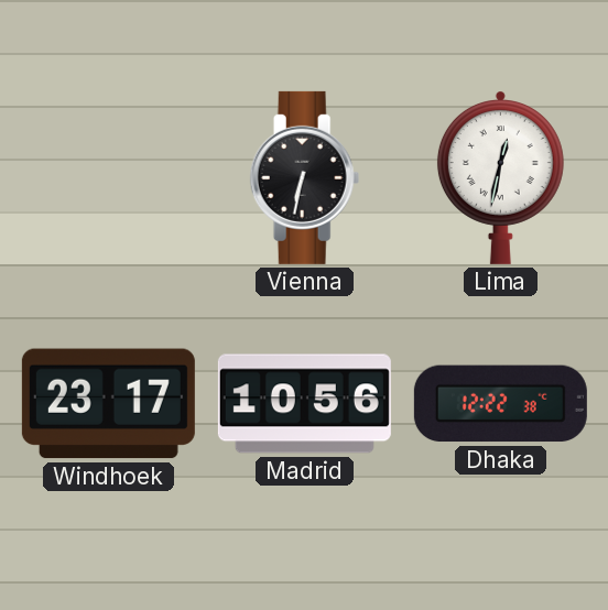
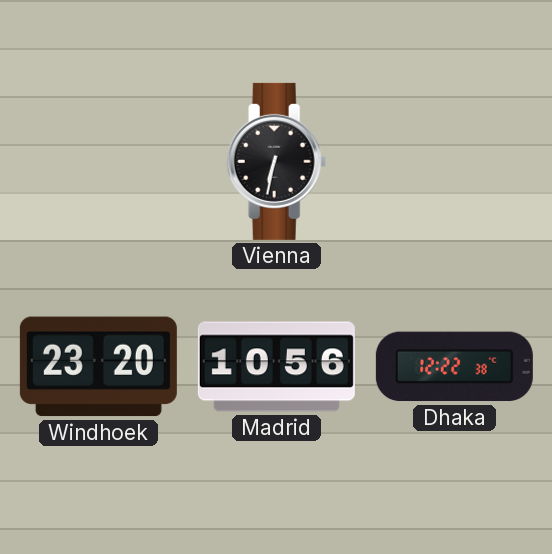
Lima: 12:32 -> none (500, 178)
Windhoek: 23:17 -> 23:20 (98, 367)
